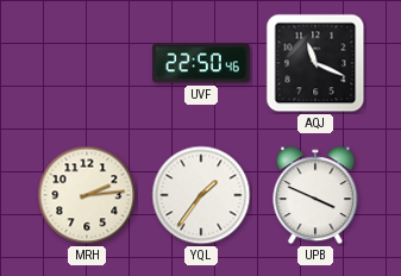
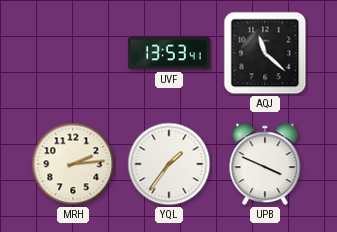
UVF: 22:50 -> 13:53 (169, 53)
AQJ: 11:19 -> 11:22 (265, 53)
